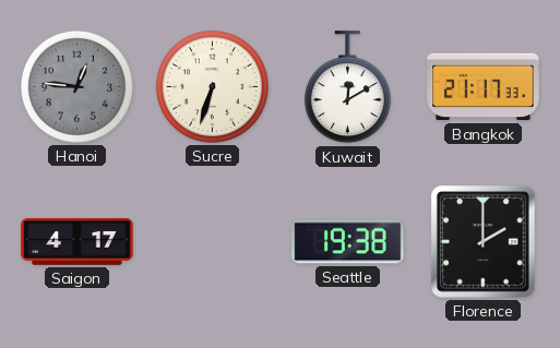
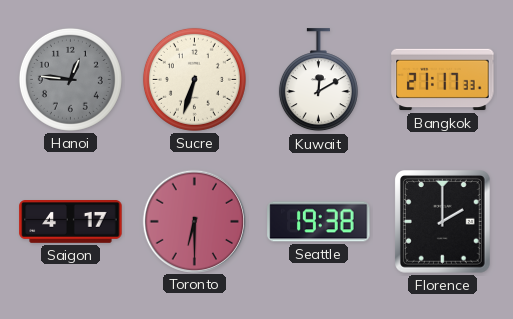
Toronto: none -> 6:30 (194, 221)
